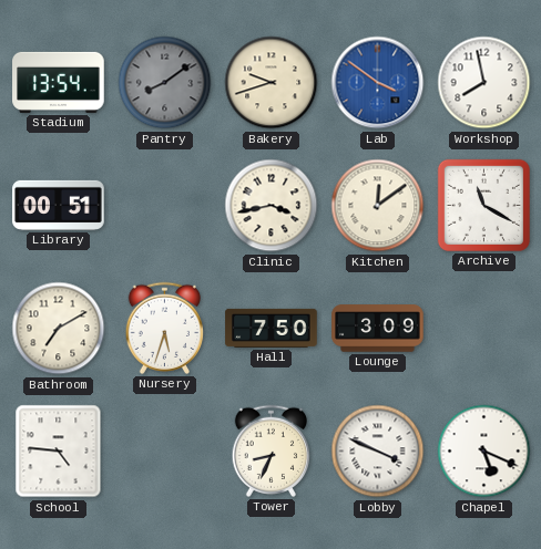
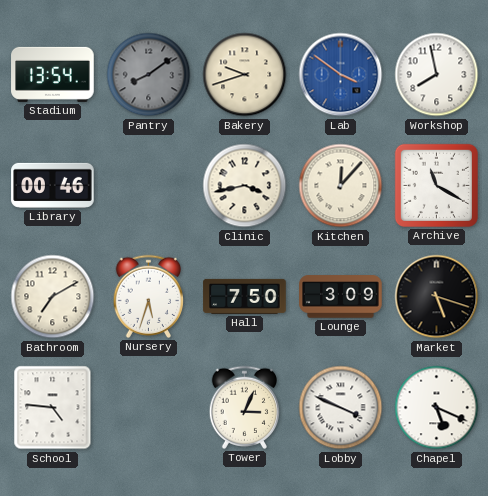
Library: 00:51 -> 00:46 (53, 185)
Kitchen: 12:09 -> 12:07 (341, 186)
Market: none -> 5:18 (437, 297)
Tower: 8:34 -> 3:04 (244, 407)
